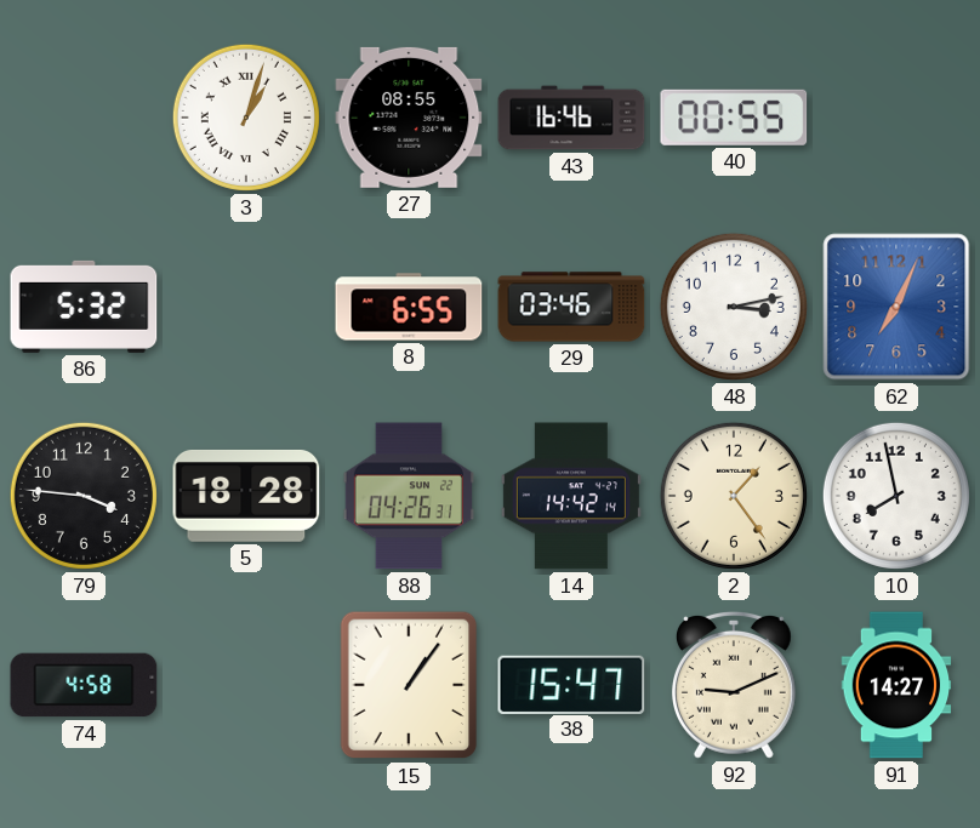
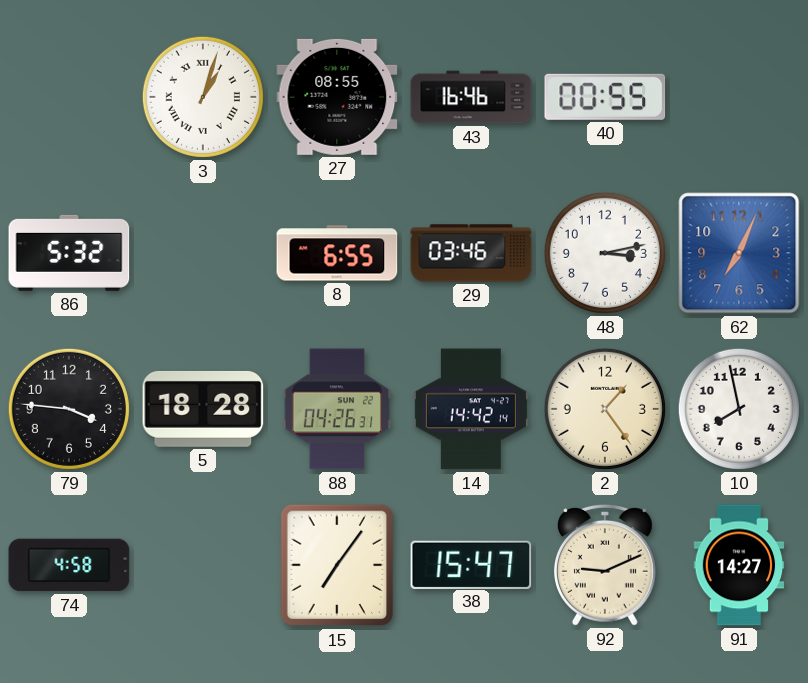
15: 1:06 -> 7:06 (337, 565)
